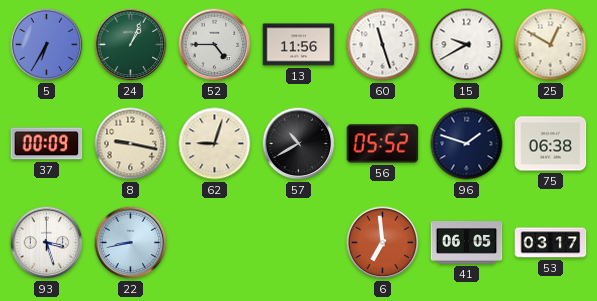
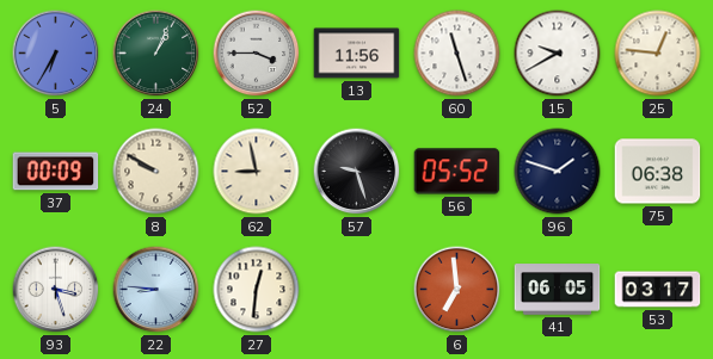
52: 4:45 -> 3:45 (257, 54)
25: 12:50 -> 12:46 (658, 54)
8: 9:17 -> 9:50 (156, 172)
62: 9:03 -> 8:58 (257, 172)
57: 10:40 -> 9:27 (357, 172)
22: 8:43 -> 8:46 (156, 290)
27: none -> 12:31 (257, 290)
